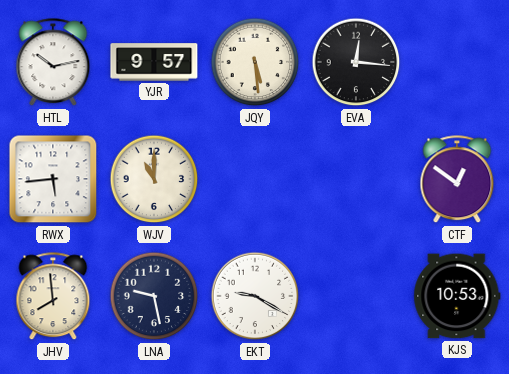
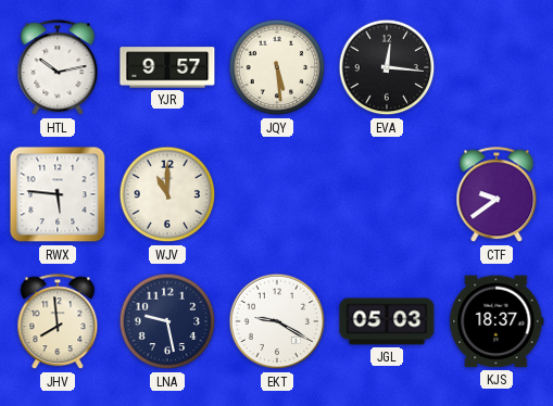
RWX: 5:44 -> 5:46 (58, 194)
CTF: 12:51 -> 9:39 (497, 195)
JGL: none -> 05:03 (387, 321)
KJS: 10:53 -> 18:37 (497, 321)
